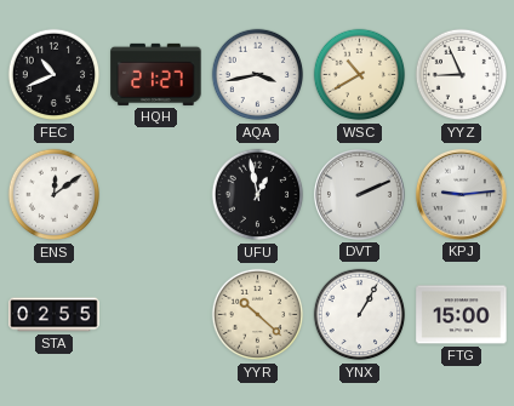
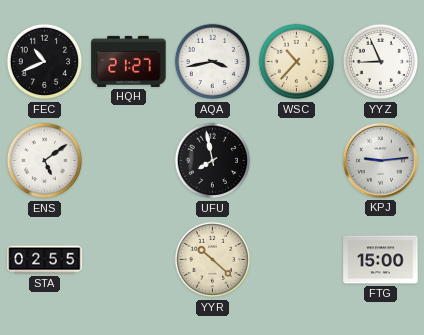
WSC: 10:40 -> 10:37 (297, 62)
ENS: 12:09 -> 5:09 (45, 161)
UFU: 12:58 -> 7:58 (213, 161)
DVT: 2:11 -> none (359, 194)
YNX: 1:05 -> none (360, 315)
